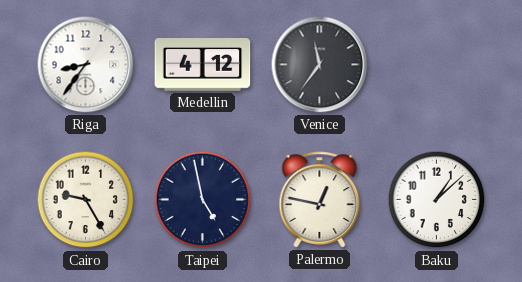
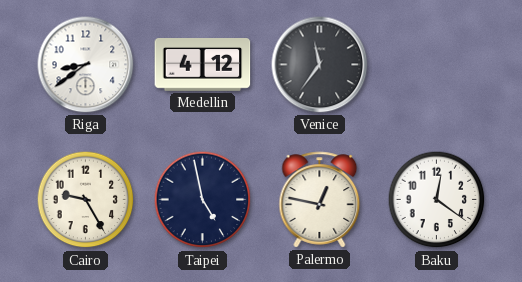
Riga: 8:36 -> 8:39 (86, 65)
Baku: 1:08 -> 12:21 (437, 200)
